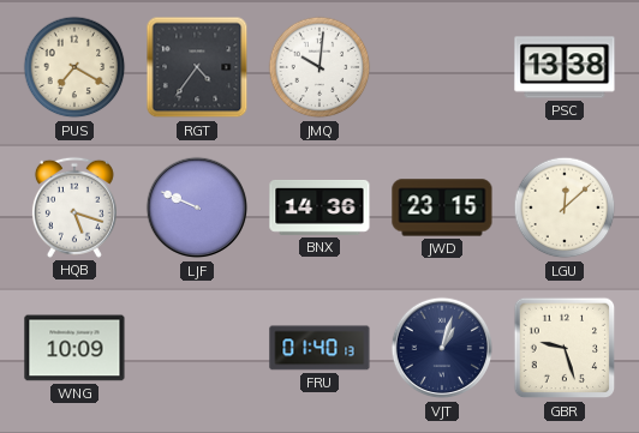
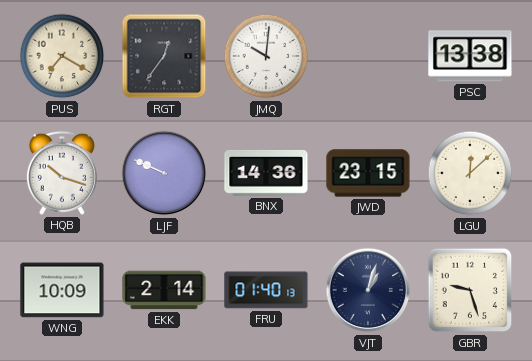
RGT: 4:36 -> 12:36 (164, 56)
HQB: 5:18 -> 10:18 (62, 173)
EKK: none -> 2:14 (164, 290)
